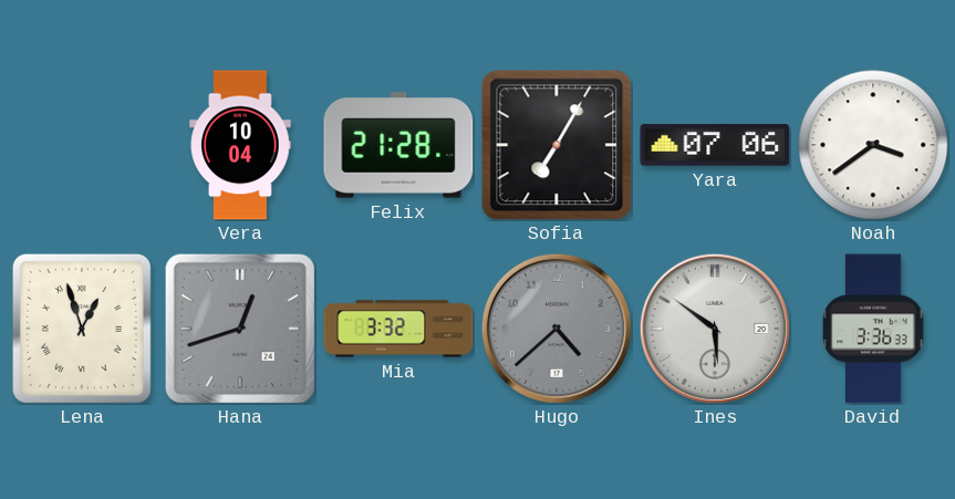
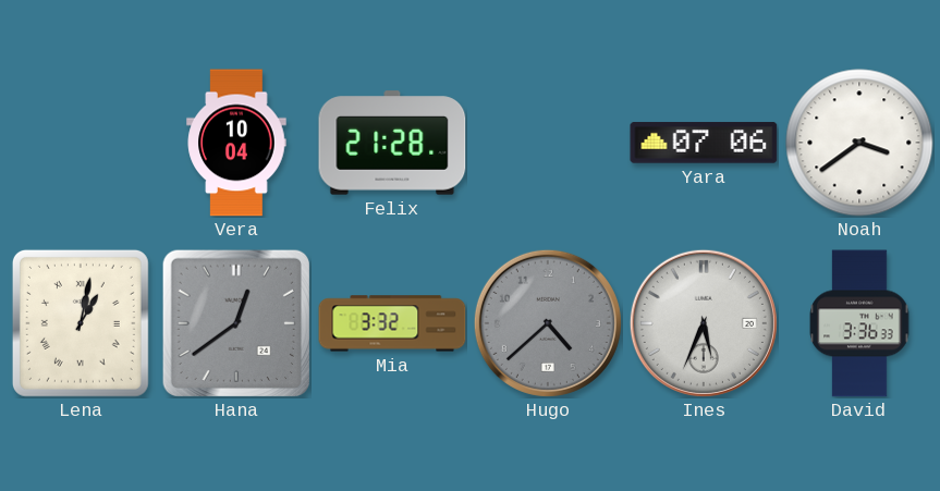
Sofia: 7:05 -> none (557, 145)
Lena: 12:57 -> 1:02 (81, 323)
Hana: 12:42 -> 12:39 (235, 322)
Ines: 5:51 -> 5:34 (704, 323)
